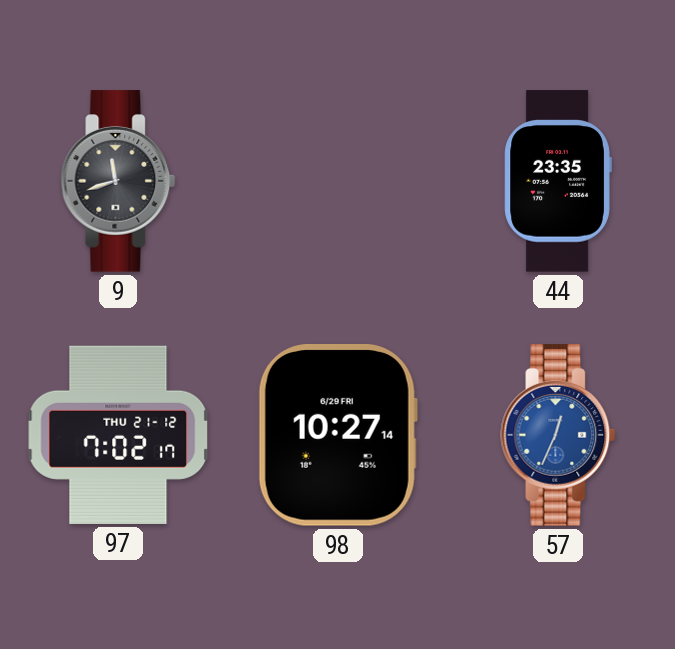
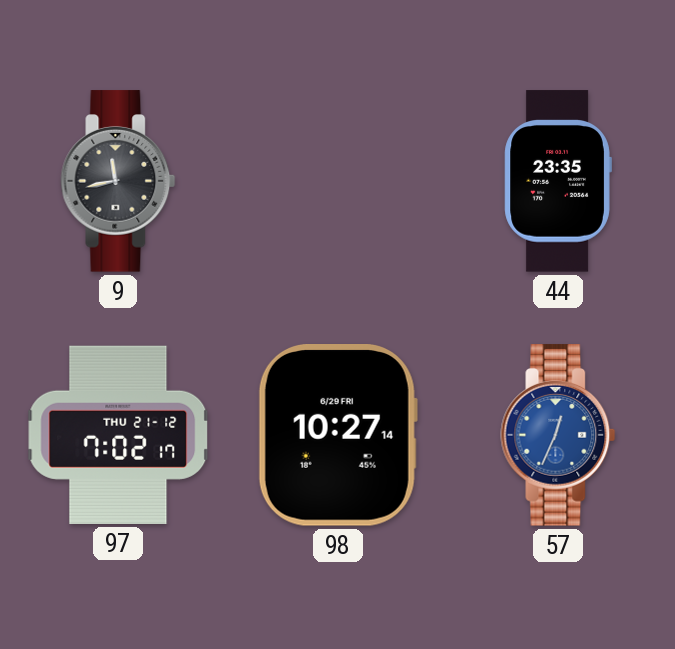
9: 11:42 -> 11:43 (118, 181)
